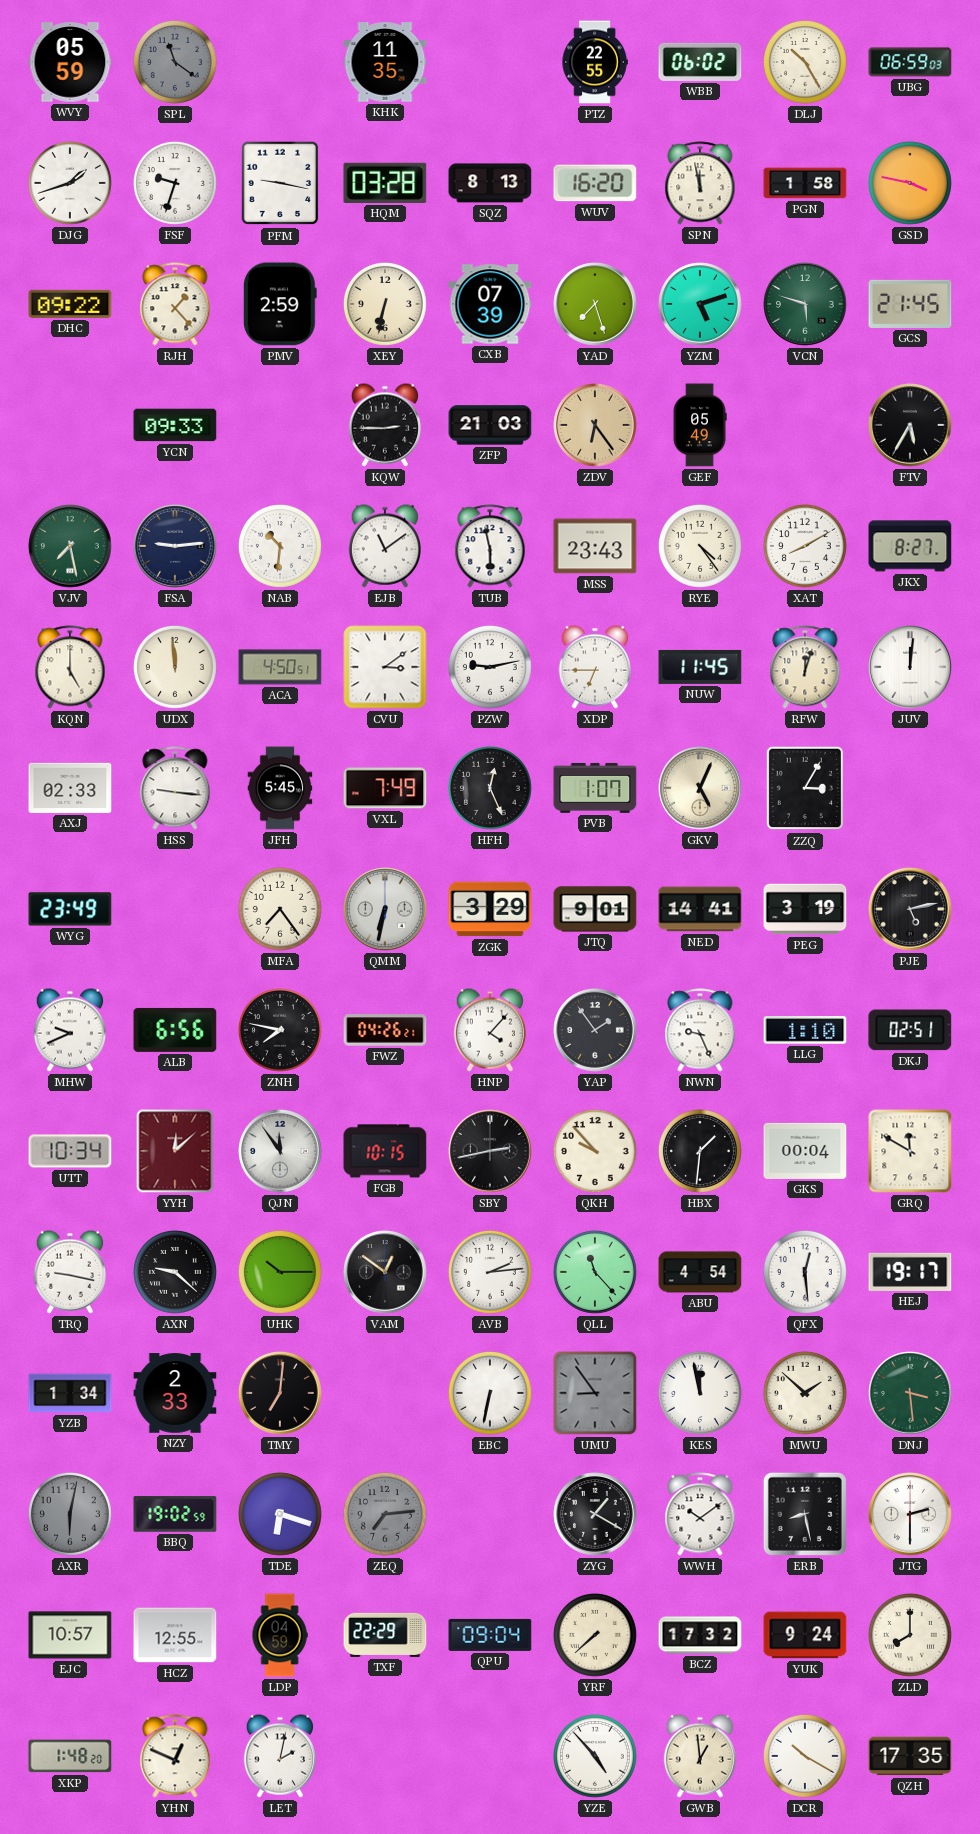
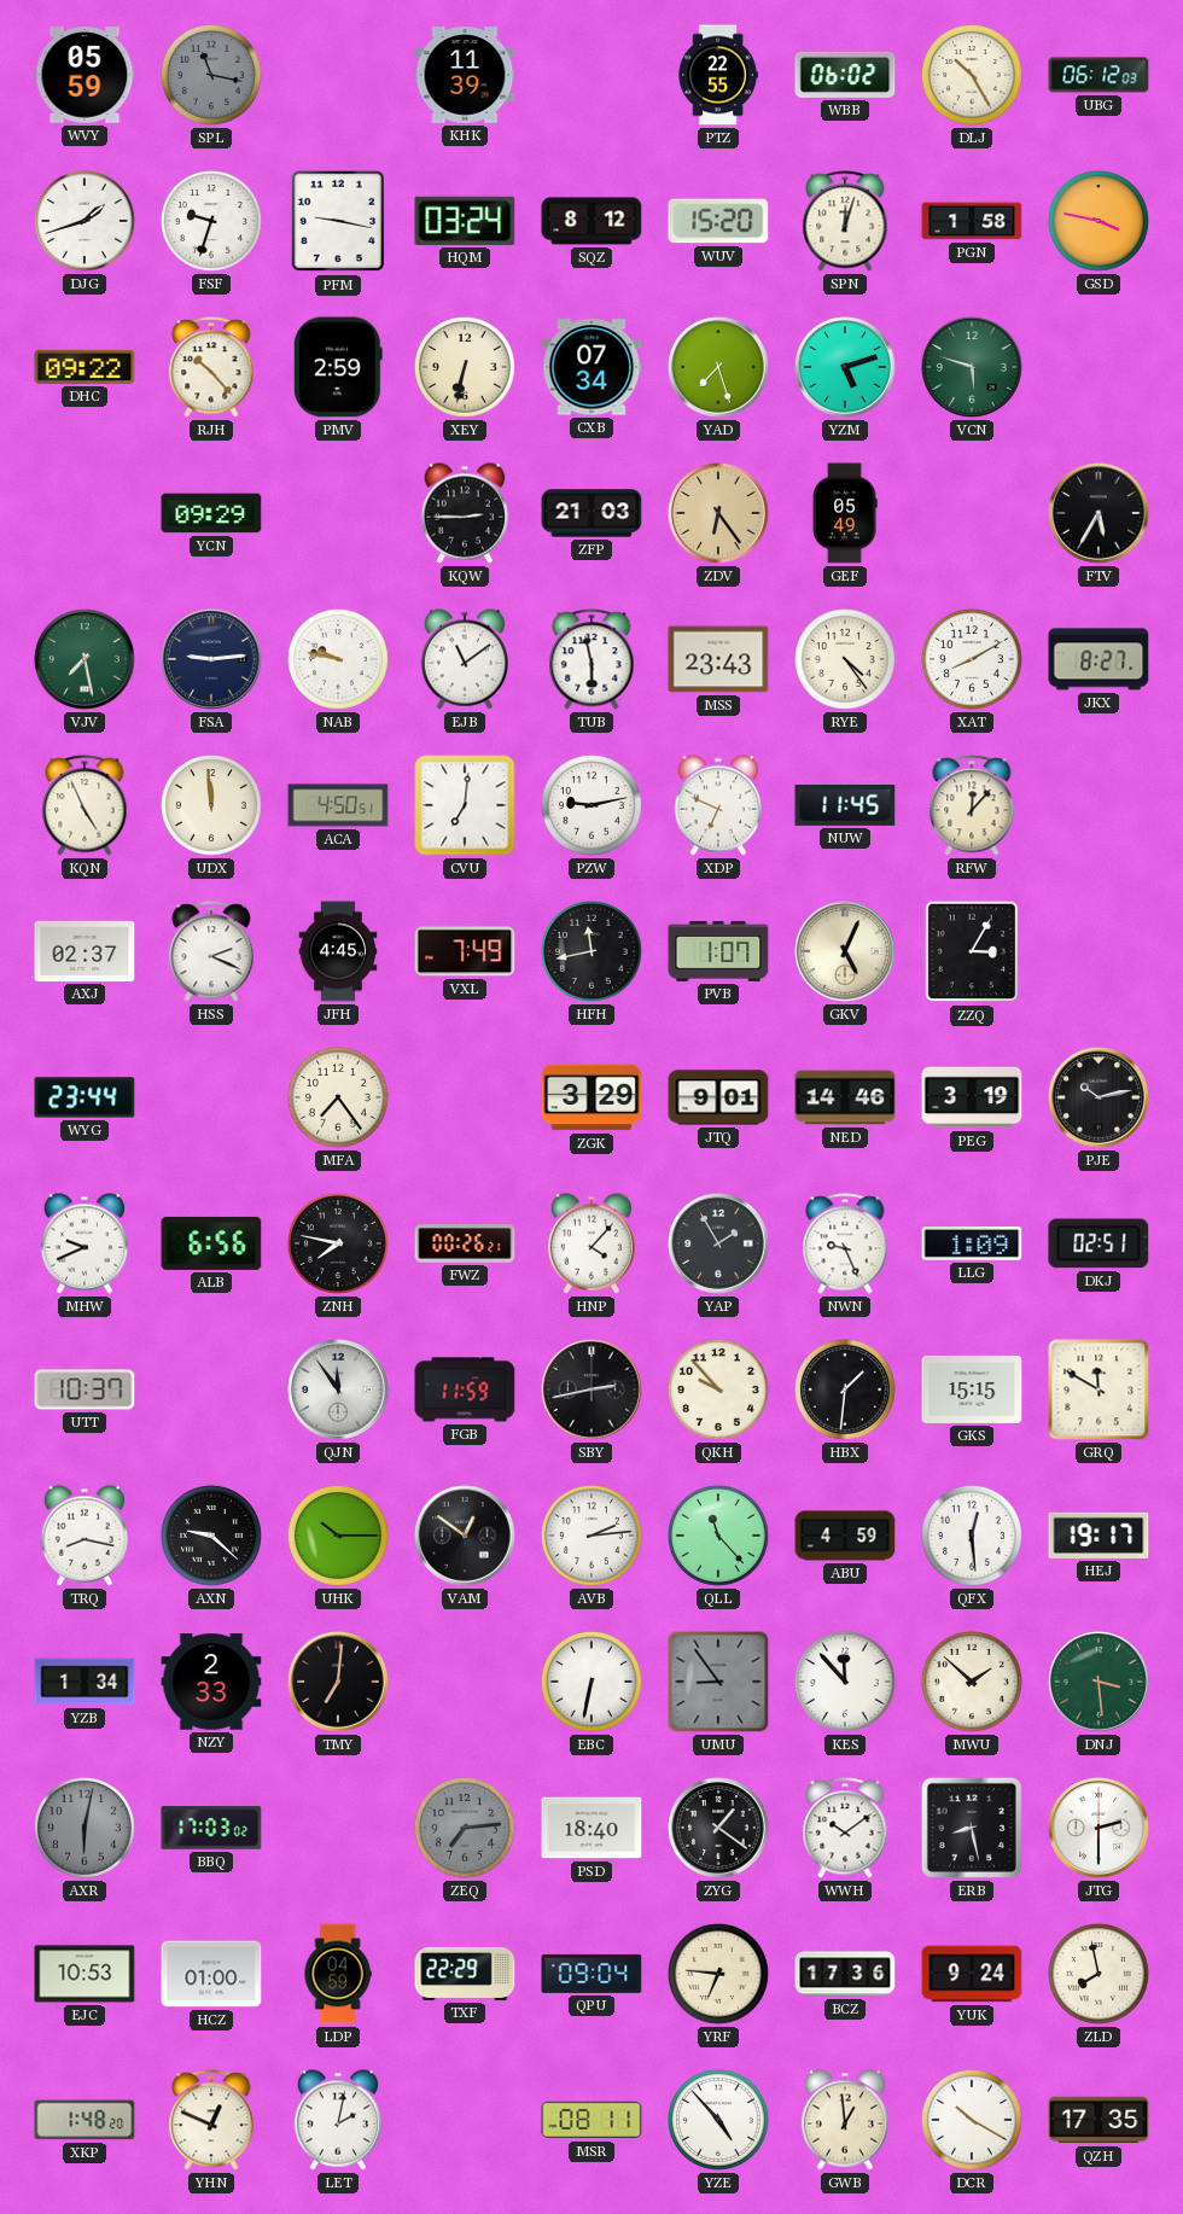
SPL: 11:21 -> 11:17 (211, 75)
KHK: 11:35 -> 11:39 (465, 75)
UBG: 06:59 -> 06:12 (1098, 75)
HQM: 03:28 -> 03:24 (465, 221)
SQZ: 8:13 -> 8:12 (591, 221)
WUV: 16:20 -> 15:20 (718, 221)
SPN: 11:58 -> 12:03 (845, 221)
RJH: 1:23 -> 10:23 (211, 367)
CXB: 07:39 -> 07:34 (591, 367)
GCS: 21:45 -> none (910, 304)
YCN: 09:33 -> 09:29 (211, 513)
NAB: 10:31 -> 9:47 (338, 659)
KQN: 5:00 -> 4:56 (84, 805)
CVU: 3:09 -> 7:01 (465, 805)
XDP: 6:45 -> 6:49 (717, 805)
RFW: 12:03 -> 12:07 (972, 805)
JUV: 12:01 -> none (910, 667)
AXJ: 02:33 -> 02:37 (84, 951)
HSS: 9:16 -> 2:19 (211, 951)
JFH: 5:45 -> 4:45 (338, 951)
HFH: 12:26 -> 11:43 (591, 951)
WYG: 23:49 -> 23:44 (84, 1097)
QMM: 6:32 -> none (385, 909)
NED: 14:41 -> 14:46 (845, 1097)
PJE: 5:13 -> 10:13 (1098, 1097)
FWZ: 04:26 -> 00:26 (465, 1243)
YAP: 1:54 -> 1:55 (718, 1243)
LLG: 1:10 -> 1:09 (972, 1245)
UTT: 10:34 -> 10:37 (84, 1389)
YYH: 12:08 -> none (175, 1151)
FGB: 10:15 -> 11:59 (465, 1389)
GKS: 00:04 -> 15:15 (972, 1389)
TRQ: 9:17 -> 8:17 (83, 1536)
ABU: 4:54 -> 4:59 (845, 1536)
KES: 11:58 -> 11:53 (845, 1682)
BBQ: 19:02 -> 17:03 (211, 1828)
TDE: 6:18 -> none (280, 1514)
PSD: none -> 18:40 (591, 1828)
ZYG: 1:20 -> 1:21 (718, 1828)
EJC: 10:57 -> 10:53 (84, 1974)
HCZ: 12:55 -> 01:00 (211, 1974)
YRF: 7:38 -> 6:46 (718, 1974)
BCZ: 17:32 -> 17:36 (845, 1974)
ZLD: 8:00 -> 7:58 (1098, 1974)
MSR: none -> 08:11 (591, 2120)
